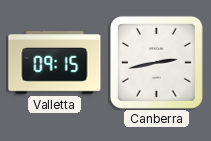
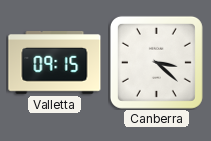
Canberra: 2:43 -> 3:22 (156, 62)
